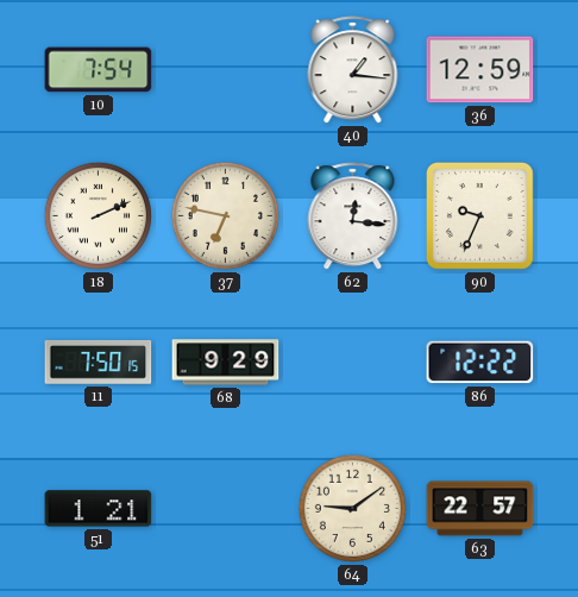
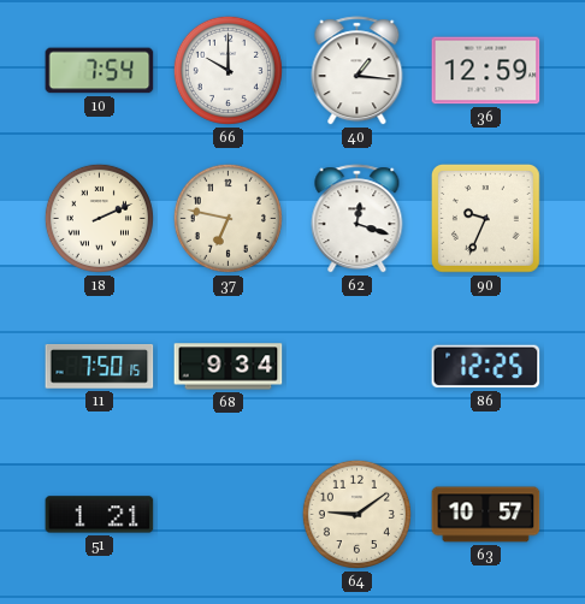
66: none -> 10:00 (227, 70)
62: 12:16 -> 12:18 (357, 219)
68: 9:29 -> 9:34 (229, 367)
86: 12:22 -> 12:25 (486, 367)
63: 22:57 -> 10:57 (486, 515)
